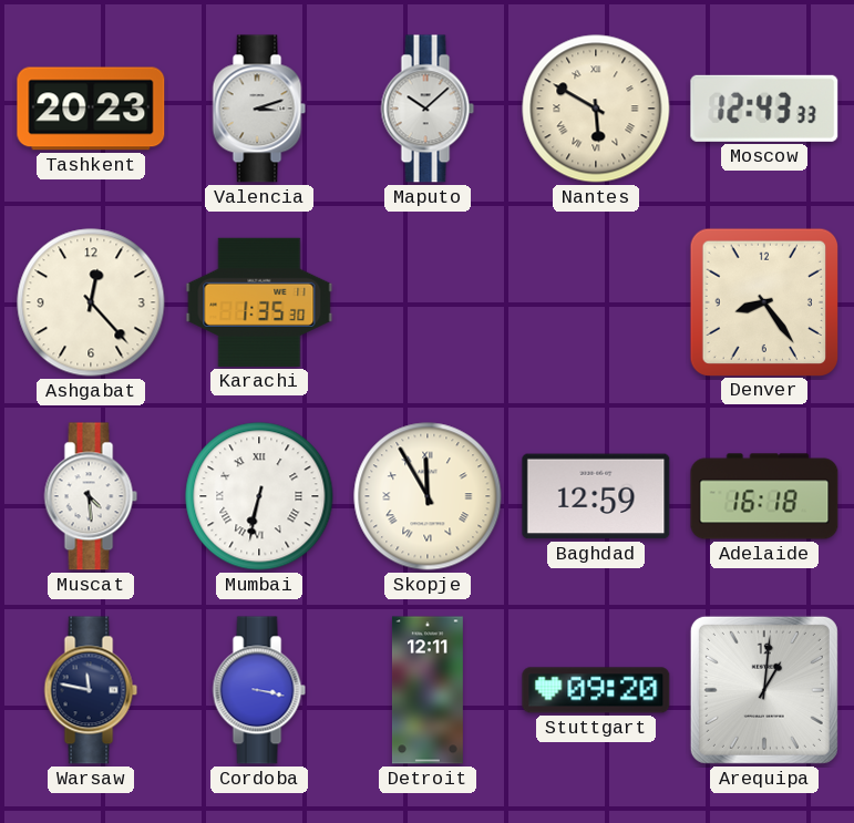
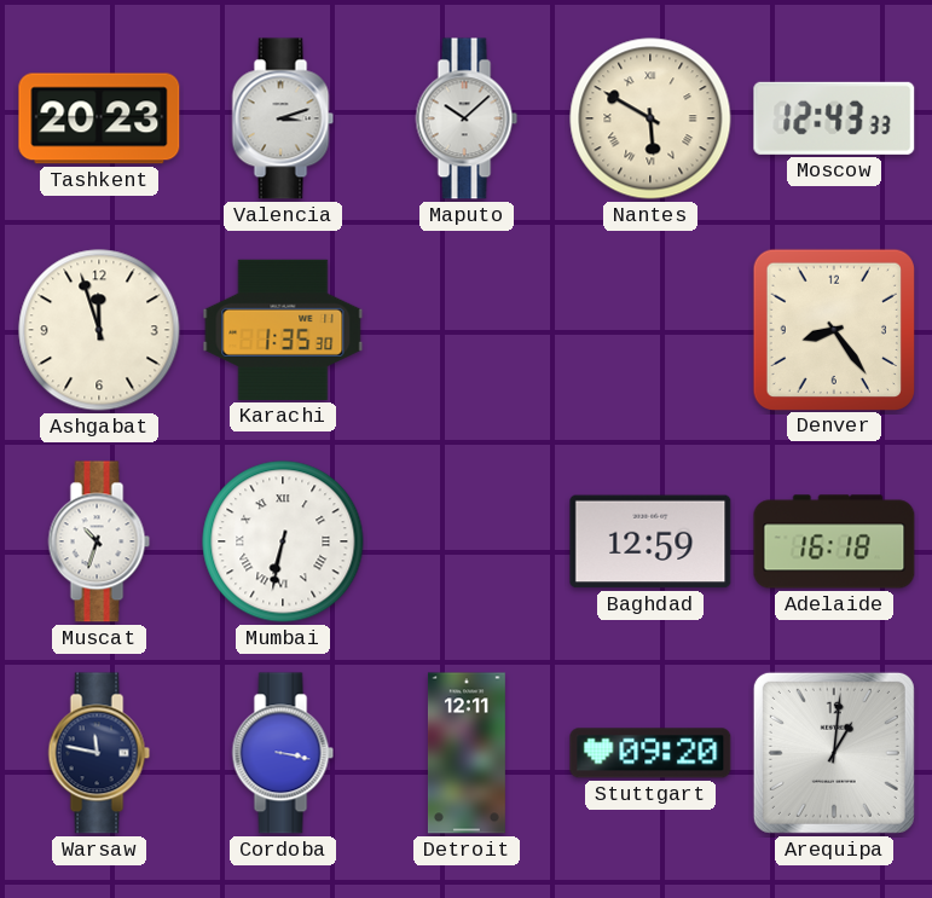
Ashgabat: 12:23 -> 11:57 (99, 330)
Muscat: 4:29 -> 10:33 (99, 541)
Skopje: 11:55 -> none (428, 496)
